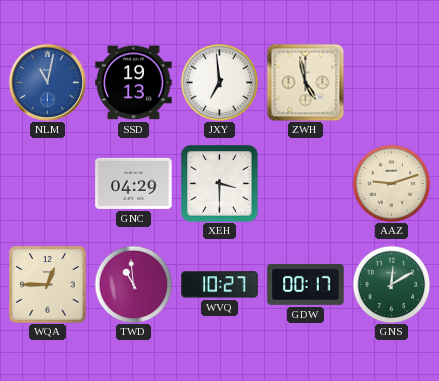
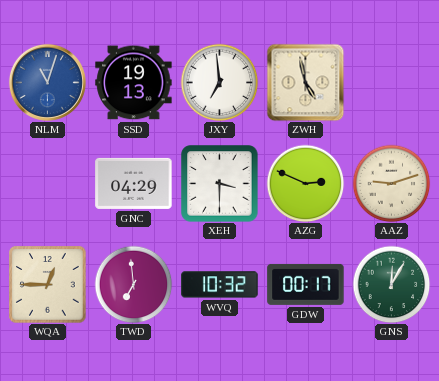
NLM: 11:02 -> 11:03 (47, 82)
AZG: none -> 2:49 (305, 183)
TWD: 10:59 -> 6:59 (133, 284)
WVQ: 10:27 -> 10:32 (220, 285)
GNS: 12:10 -> 12:05 (391, 284)
